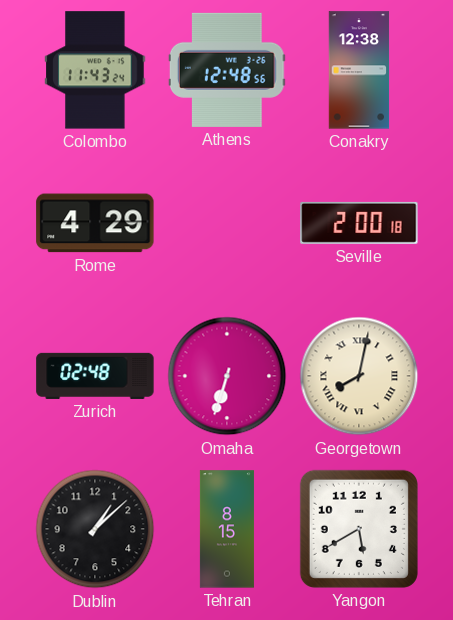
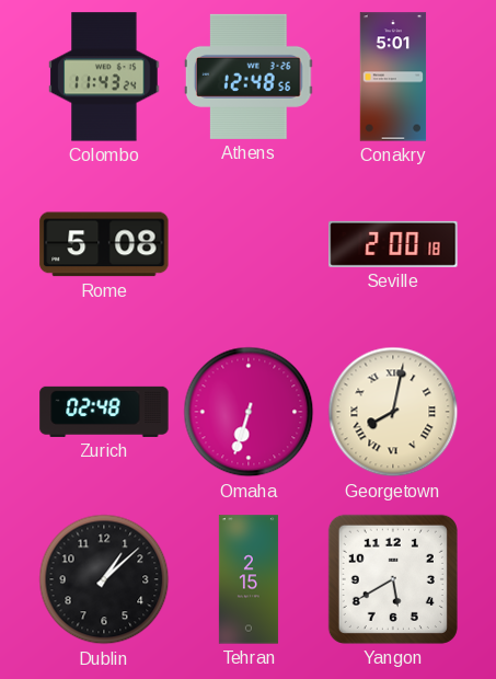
Conakry: 12:38 -> 5:01 (393, 77)
Rome: 4:29 -> 5:08 (104, 244)
Tehran: 8:15 -> 2:15 (249, 579)
